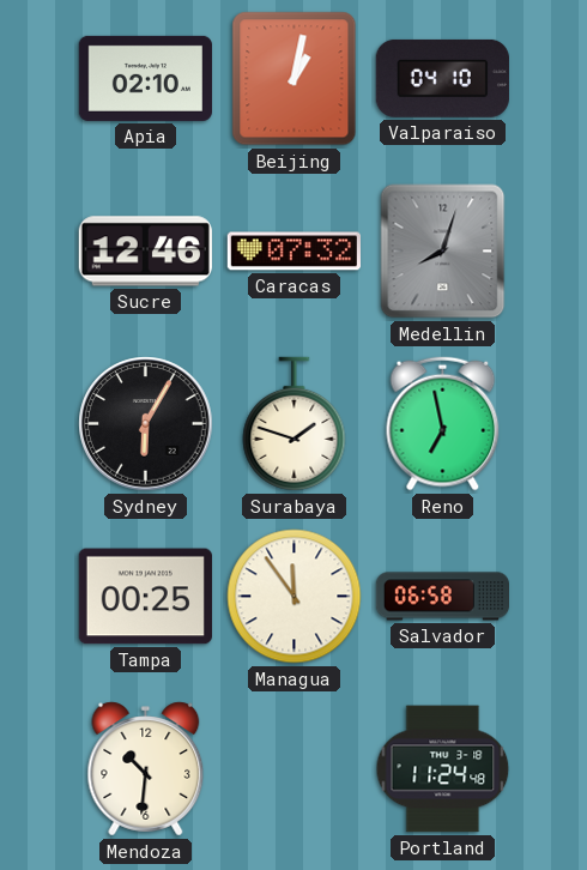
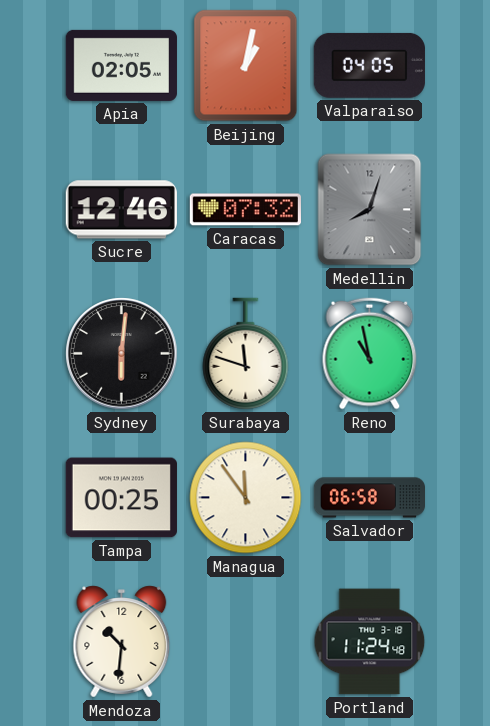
Apia: 02:10 -> 02:05 (121, 65)
Valparaiso: 04:10 -> 04:05 (369, 65)
Sydney: 6:05 -> 6:01 (122, 354)
Surabaya: 1:48 -> 11:48 (246, 354)
Reno: 6:58 -> 10:58 (370, 354)
